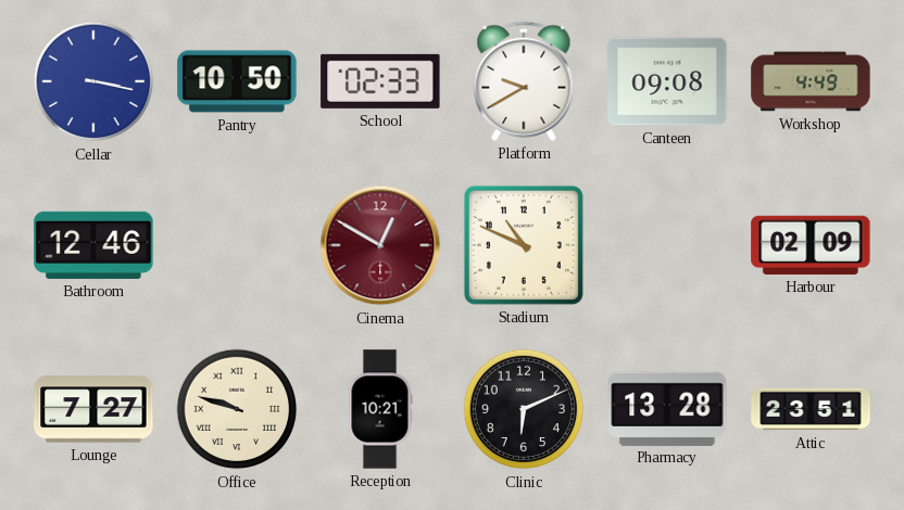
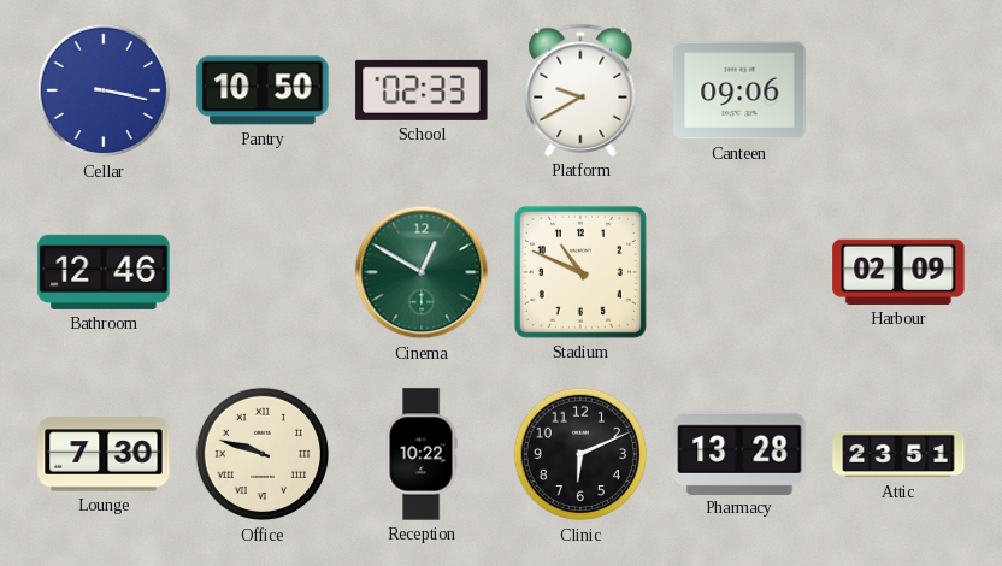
Canteen: 09:08 -> 09:06 (739, 90)
Workshop: 4:49 -> none (811, 81)
Cinema dial: burgundy -> green (422, 272)
Lounge: 7:27 -> 7:30 (104, 454)
Reception: 10:21 -> 10:22 (422, 454)
